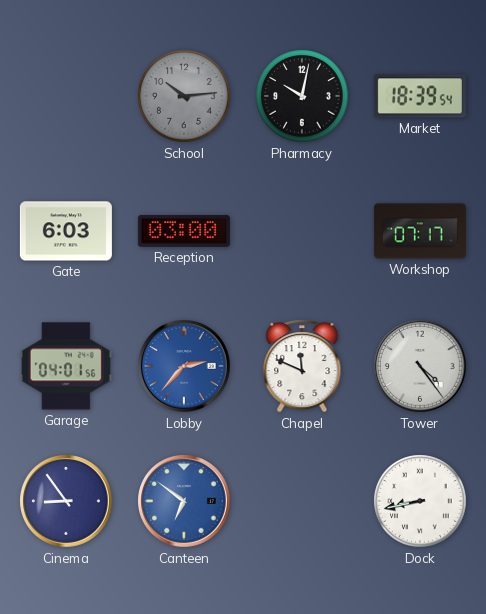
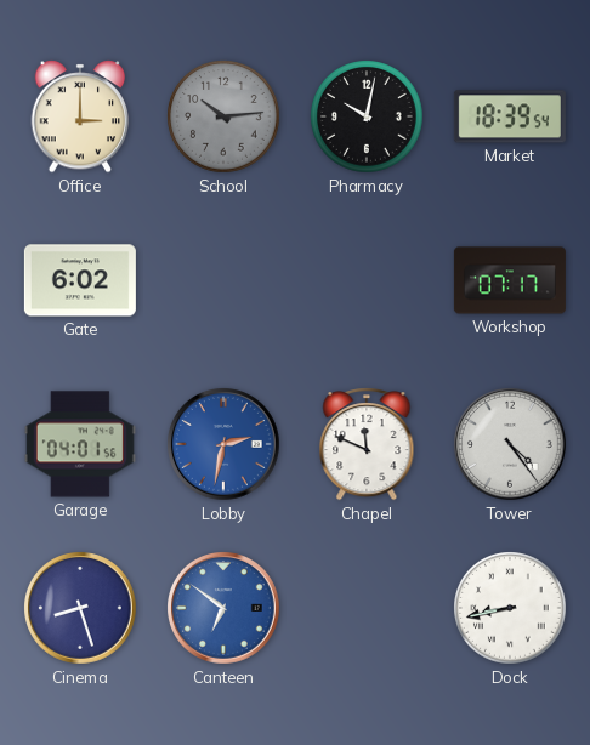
Office: none -> 3:00 (80, 116)
Gate: 6:03 -> 6:02 (80, 280)
Reception: 03:00 -> none (184, 231)
Lobby: 2:37 -> 2:32 (225, 445)
Cinema: 8:54 -> 8:27 (81, 609)
